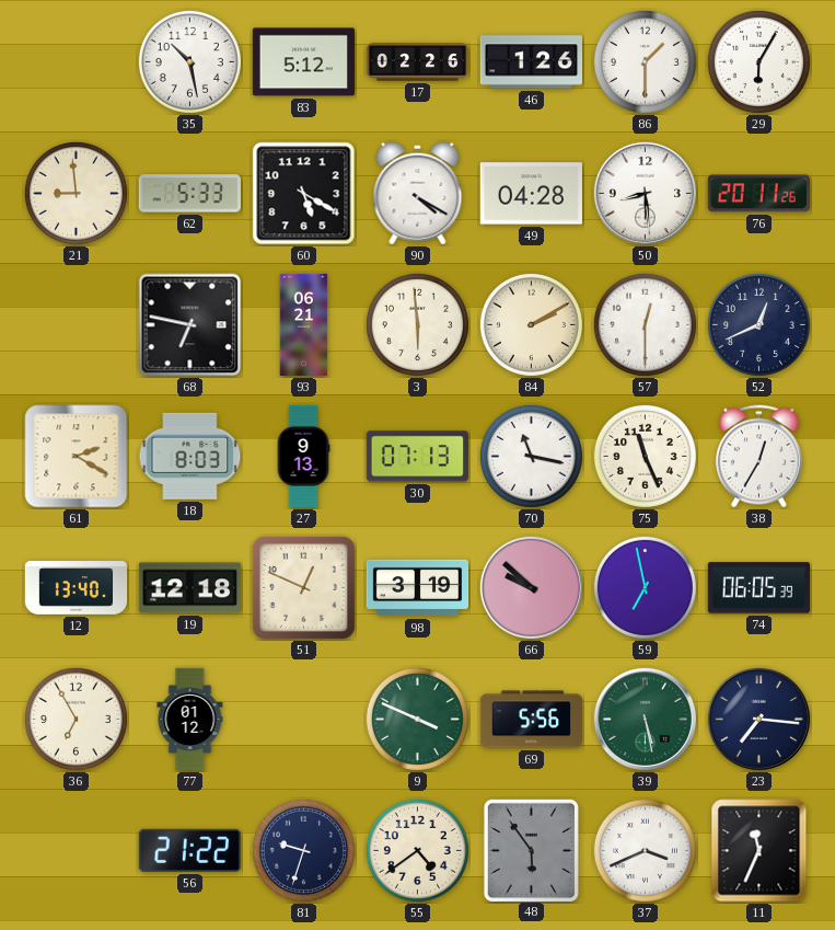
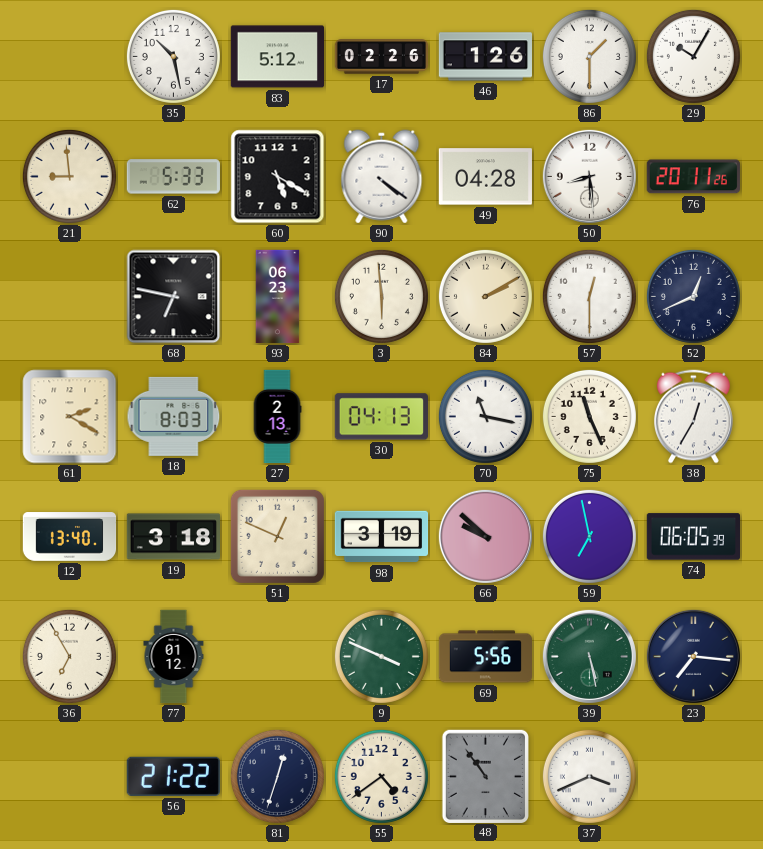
29: 6:05 -> 10:05 (693, 56)
90: 4:20 -> 4:21 (382, 177)
93: 06:21 -> 06:23 (278, 297)
27: 9:13 -> 2:13 (277, 417)
30: 07:13 -> 04:13 (381, 417)
19: 12:18 -> 3:18 (173, 537)
81: 9:33 -> 12:33 (277, 776)
48: 5:54 -> 10:54 (485, 776)
11: 11:34 -> none (759, 851)
